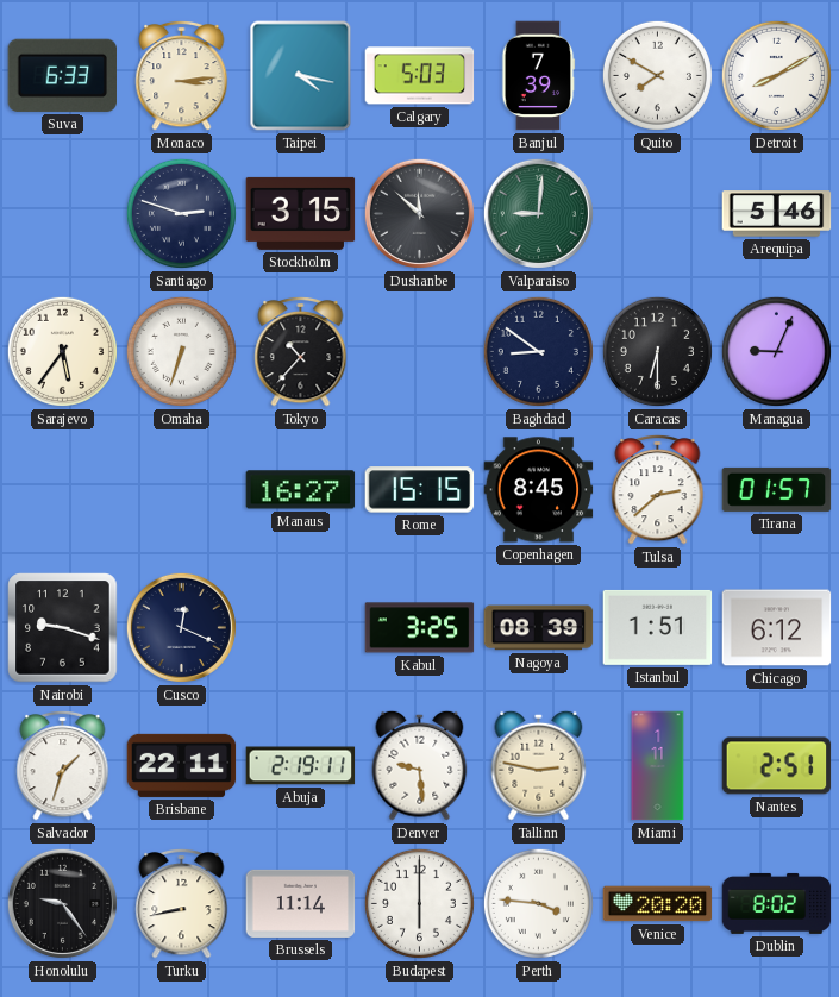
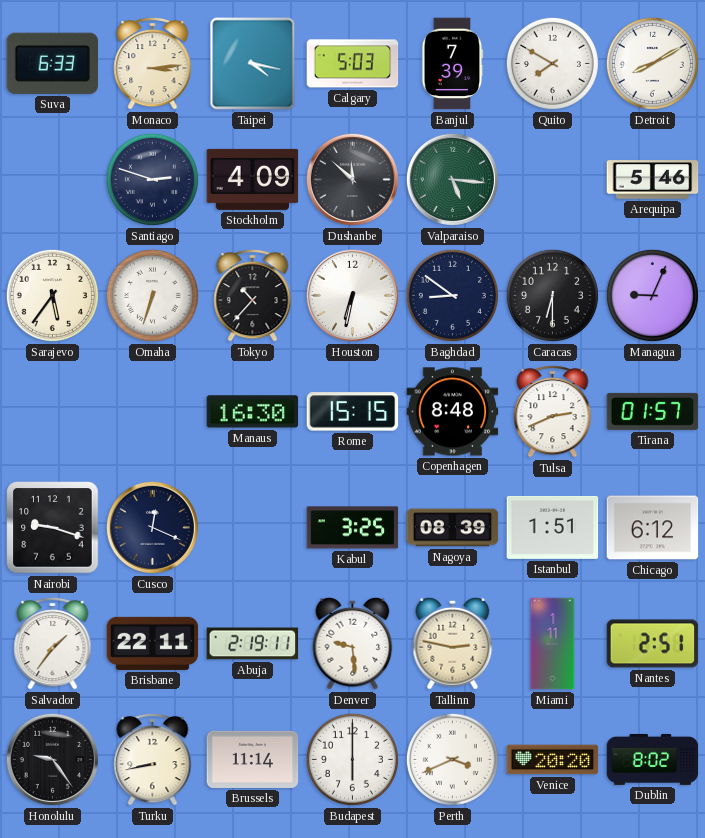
Stockholm: 3:15 -> 4:09 (253, 179)
Valparaiso: 9:01 -> 5:16 (452, 179)
Houston: none -> 6:32 (352, 295)
Manaus: 16:27 -> 16:30 (253, 412)
Copenhagen: 8:45 -> 8:48 (453, 412)
Tulsa: 2:38 -> 2:41 (553, 411)
Salvador: 1:33 -> 1:36 (53, 643)
Perth: 3:46 -> 3:41 (452, 759)
